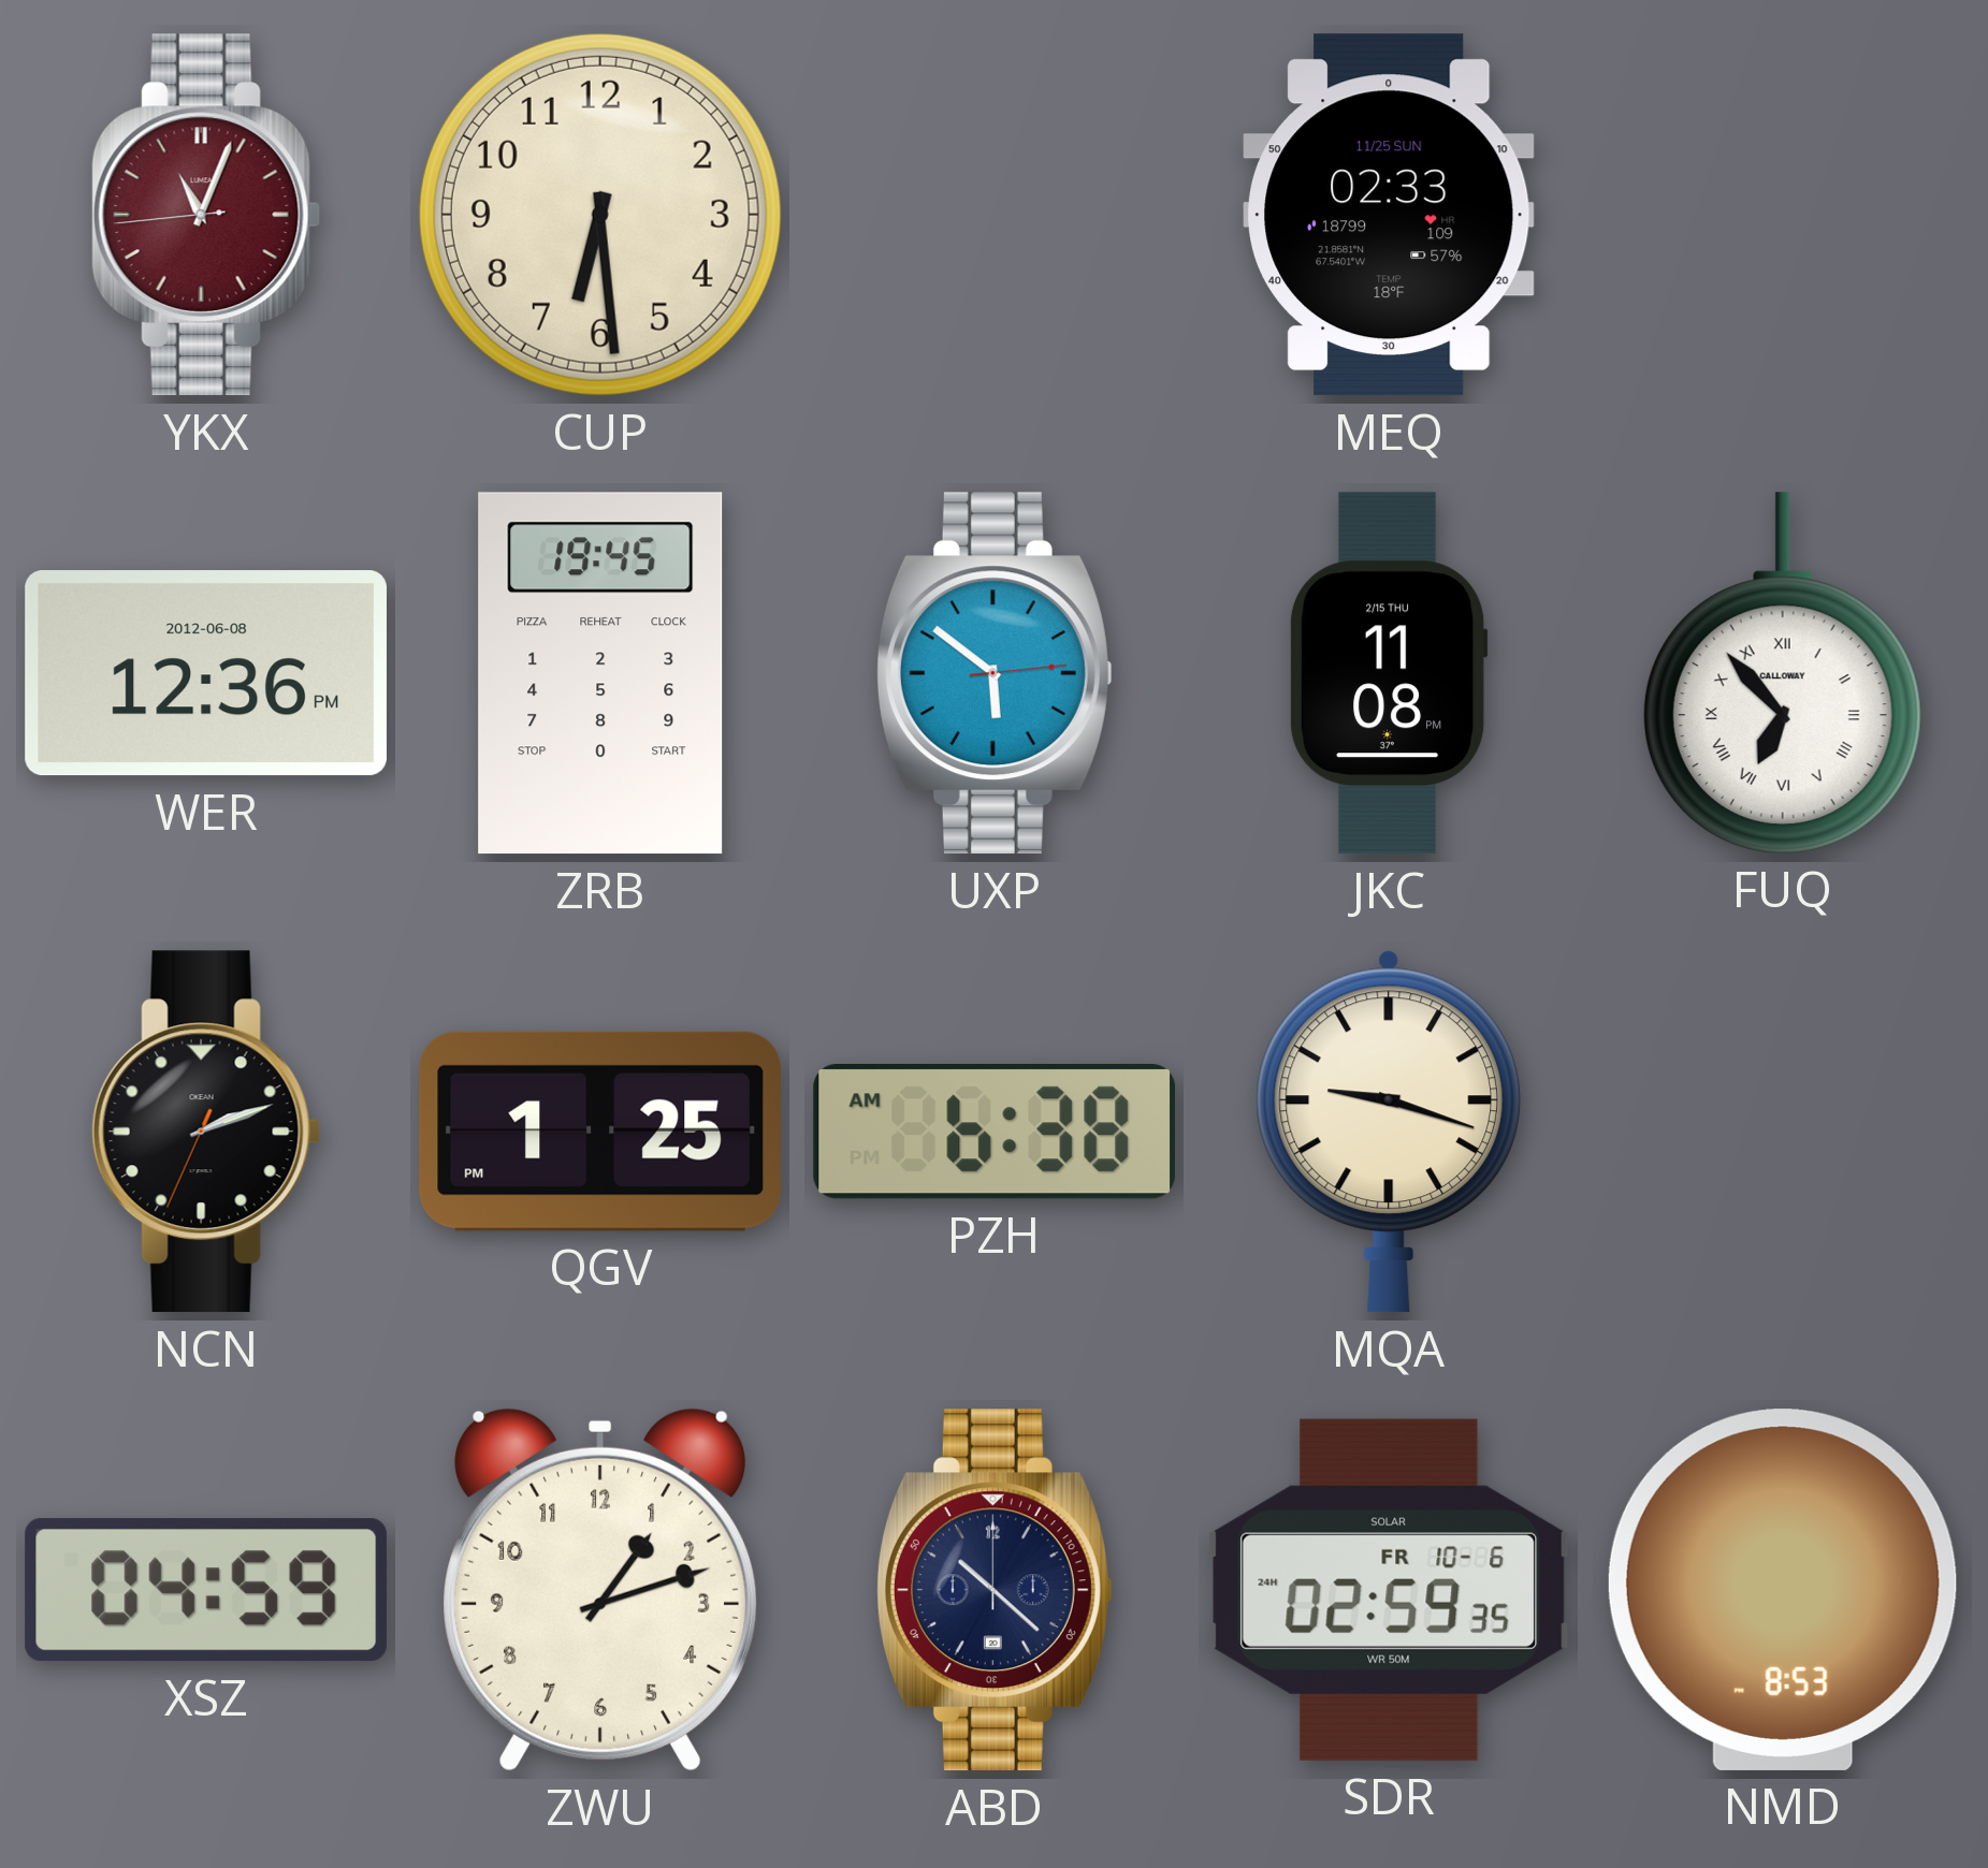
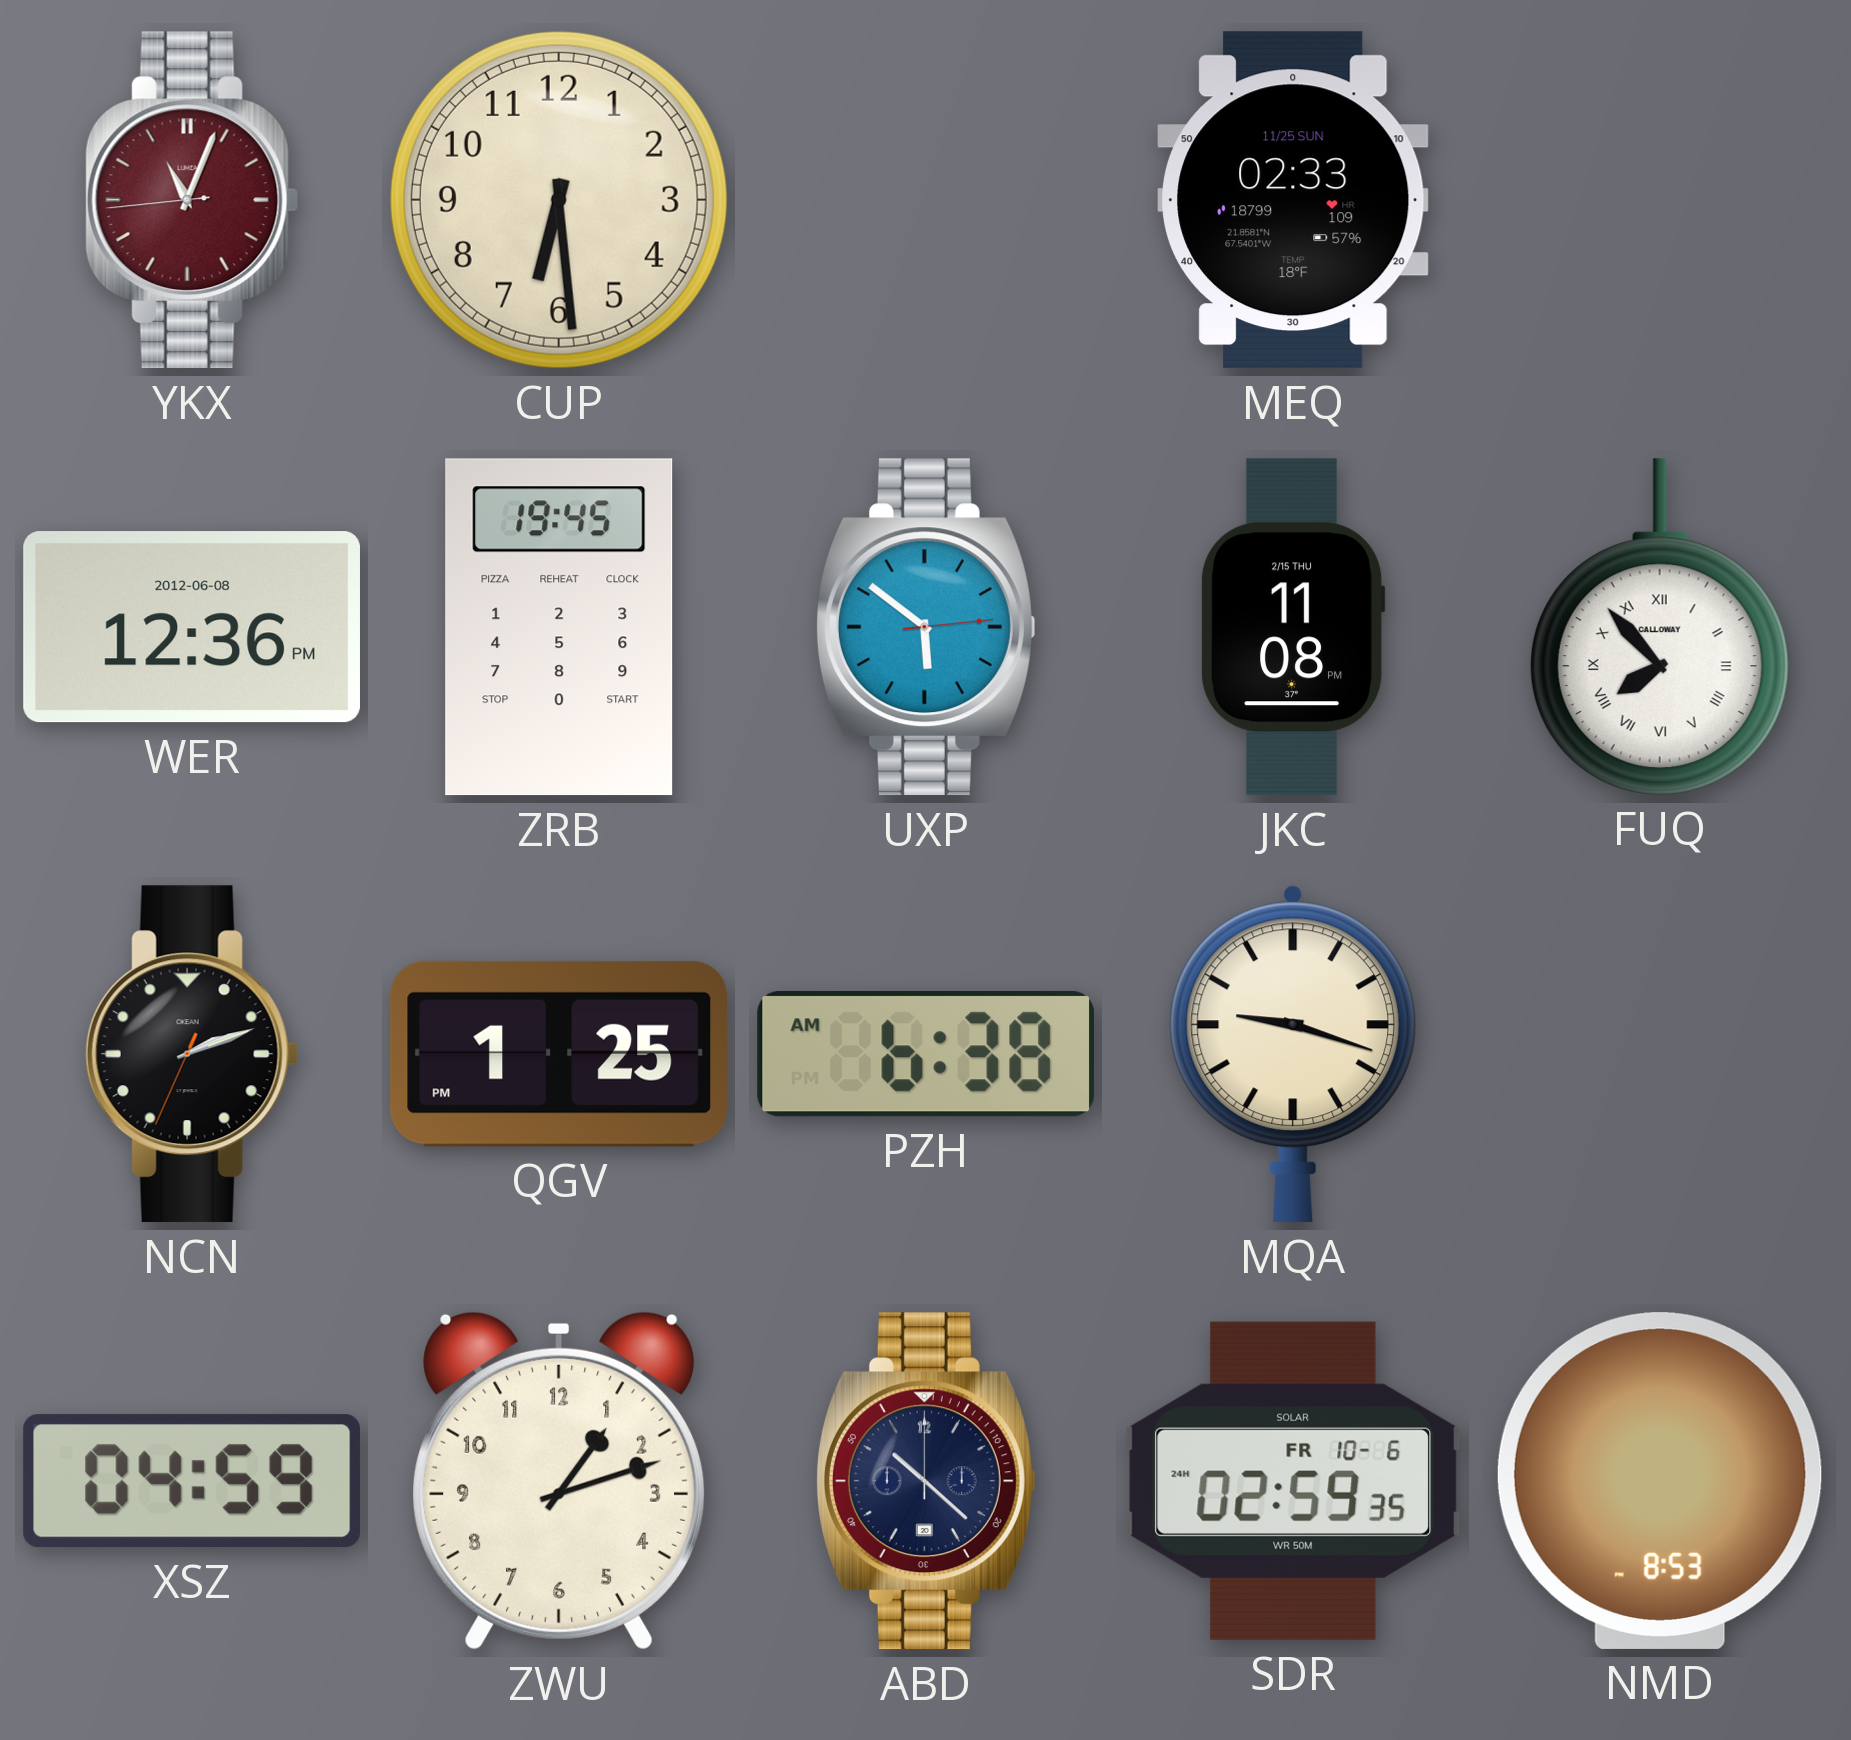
FUQ: 6:53 -> 7:53 (1660, 627)
